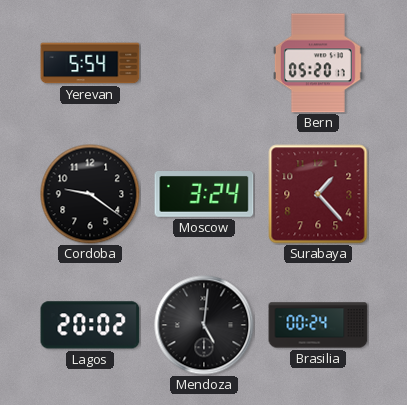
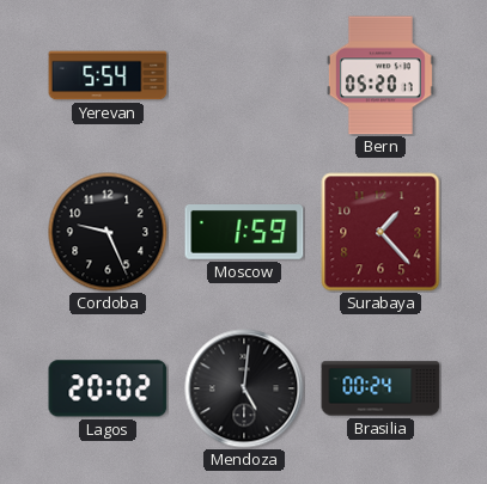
Cordoba: 9:21 -> 9:26 (108, 232)
Moscow: 3:24 -> 1:59 (244, 233)
